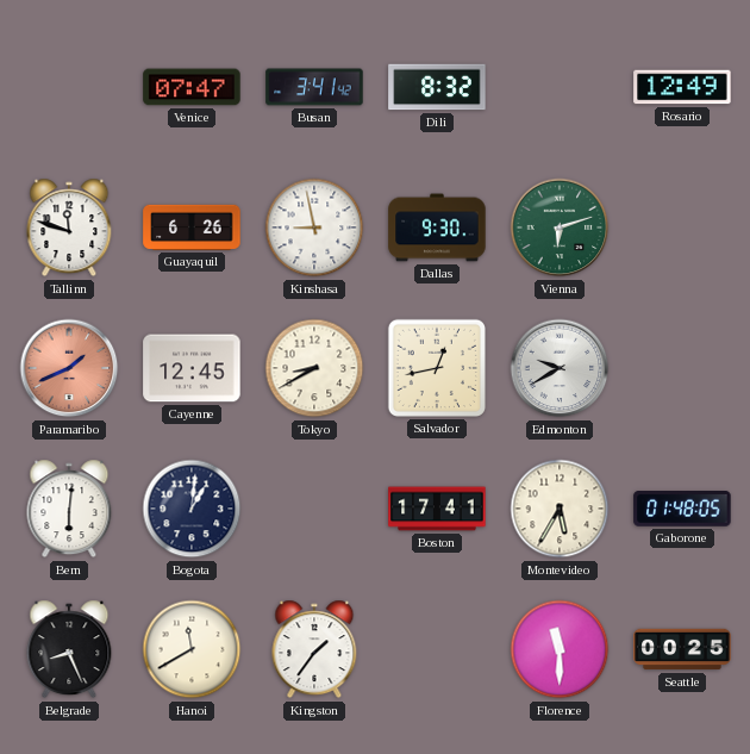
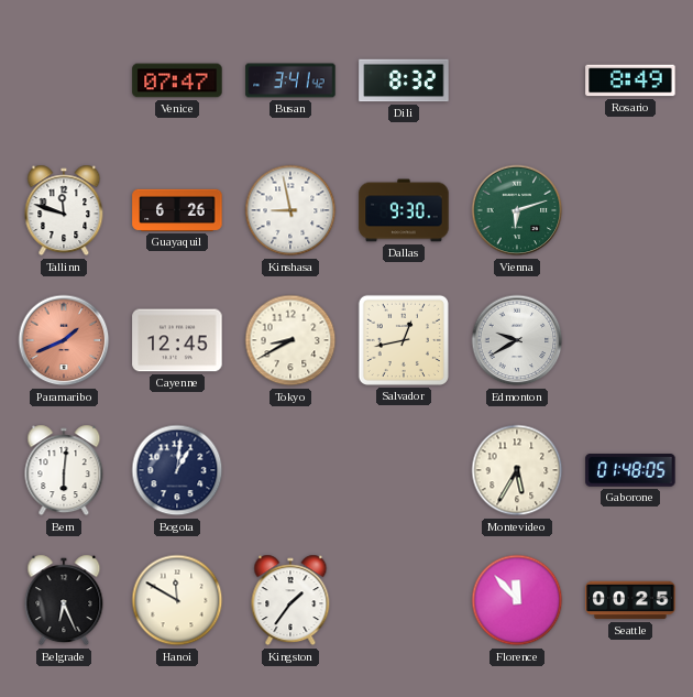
Rosario: 12:49 -> 8:49 (630, 80)
Boston: 17:41 -> none (437, 509)
Belgrade: 8:26 -> 6:26 (64, 600)
Hanoi: 11:40 -> 11:50 (177, 600)
Florence: 11:30 -> 11:53 (517, 600)
